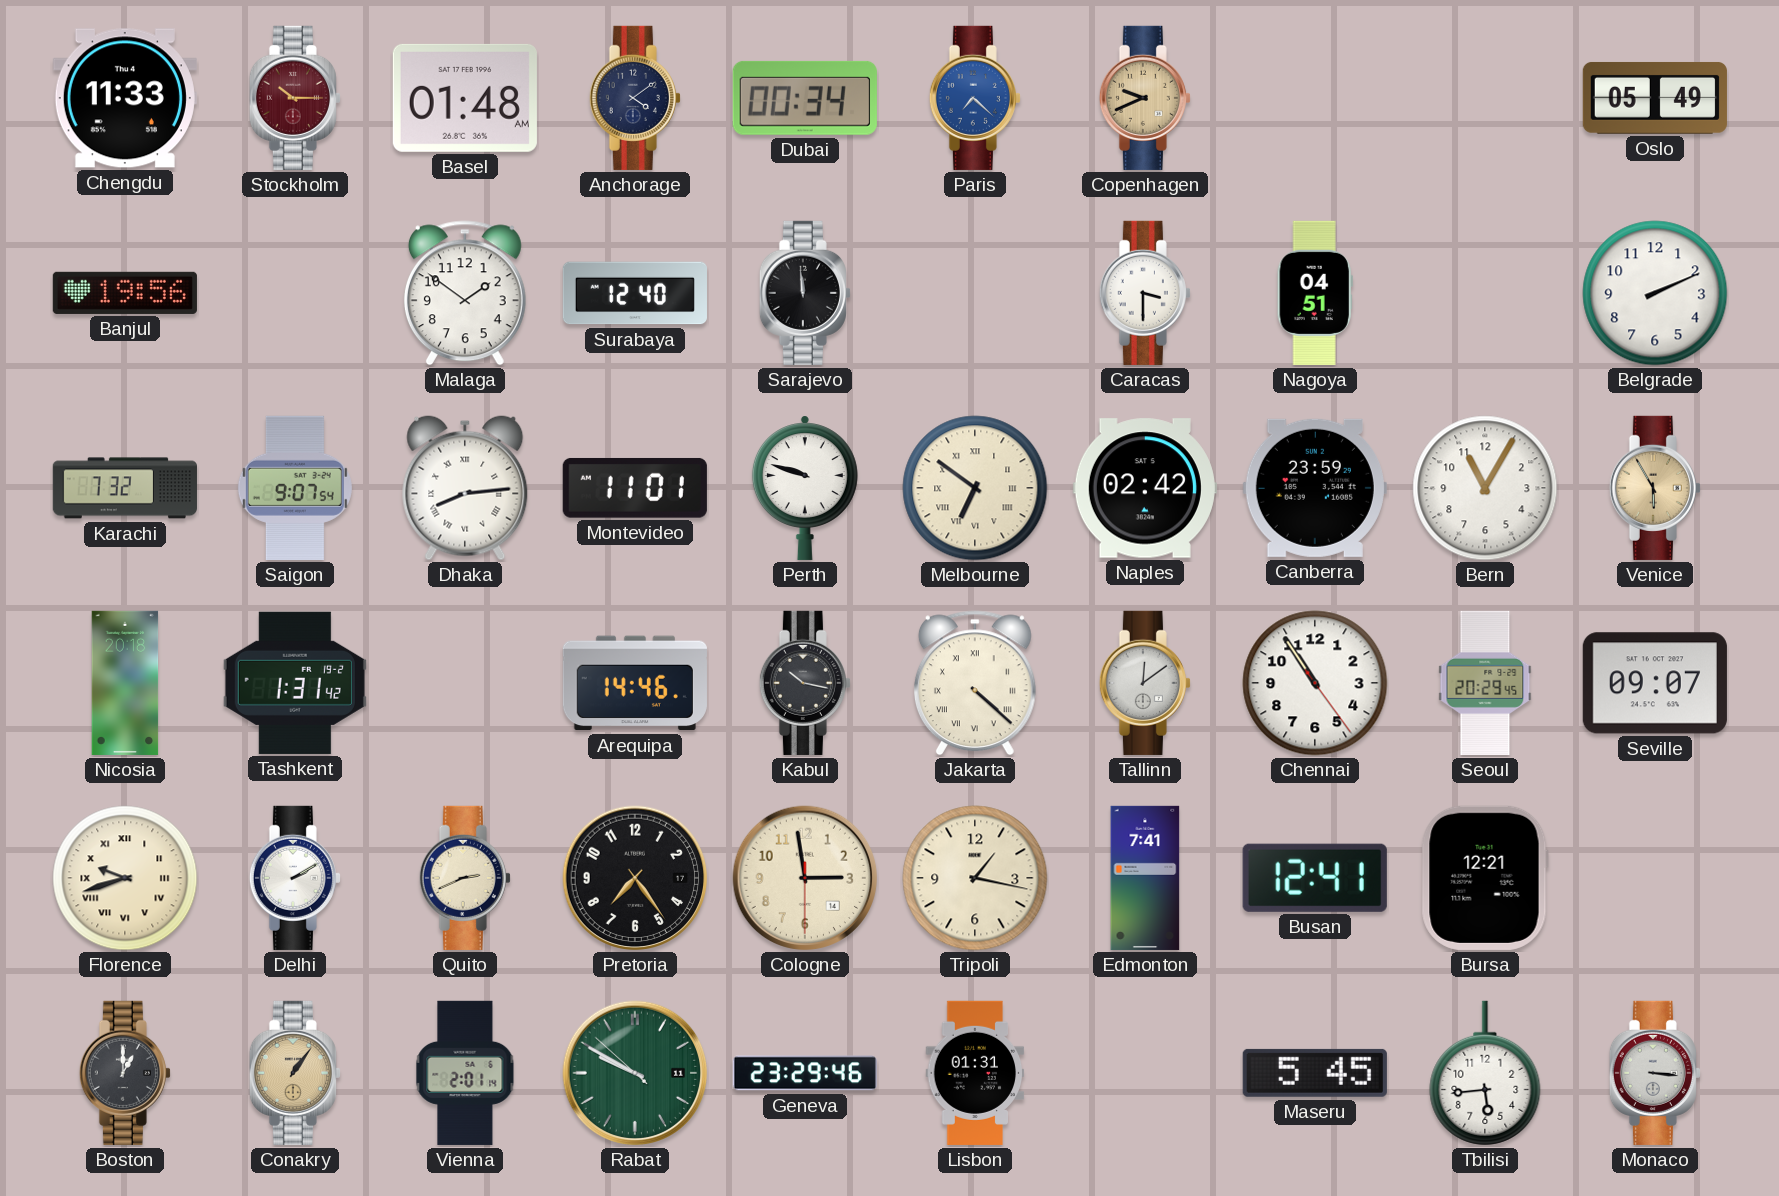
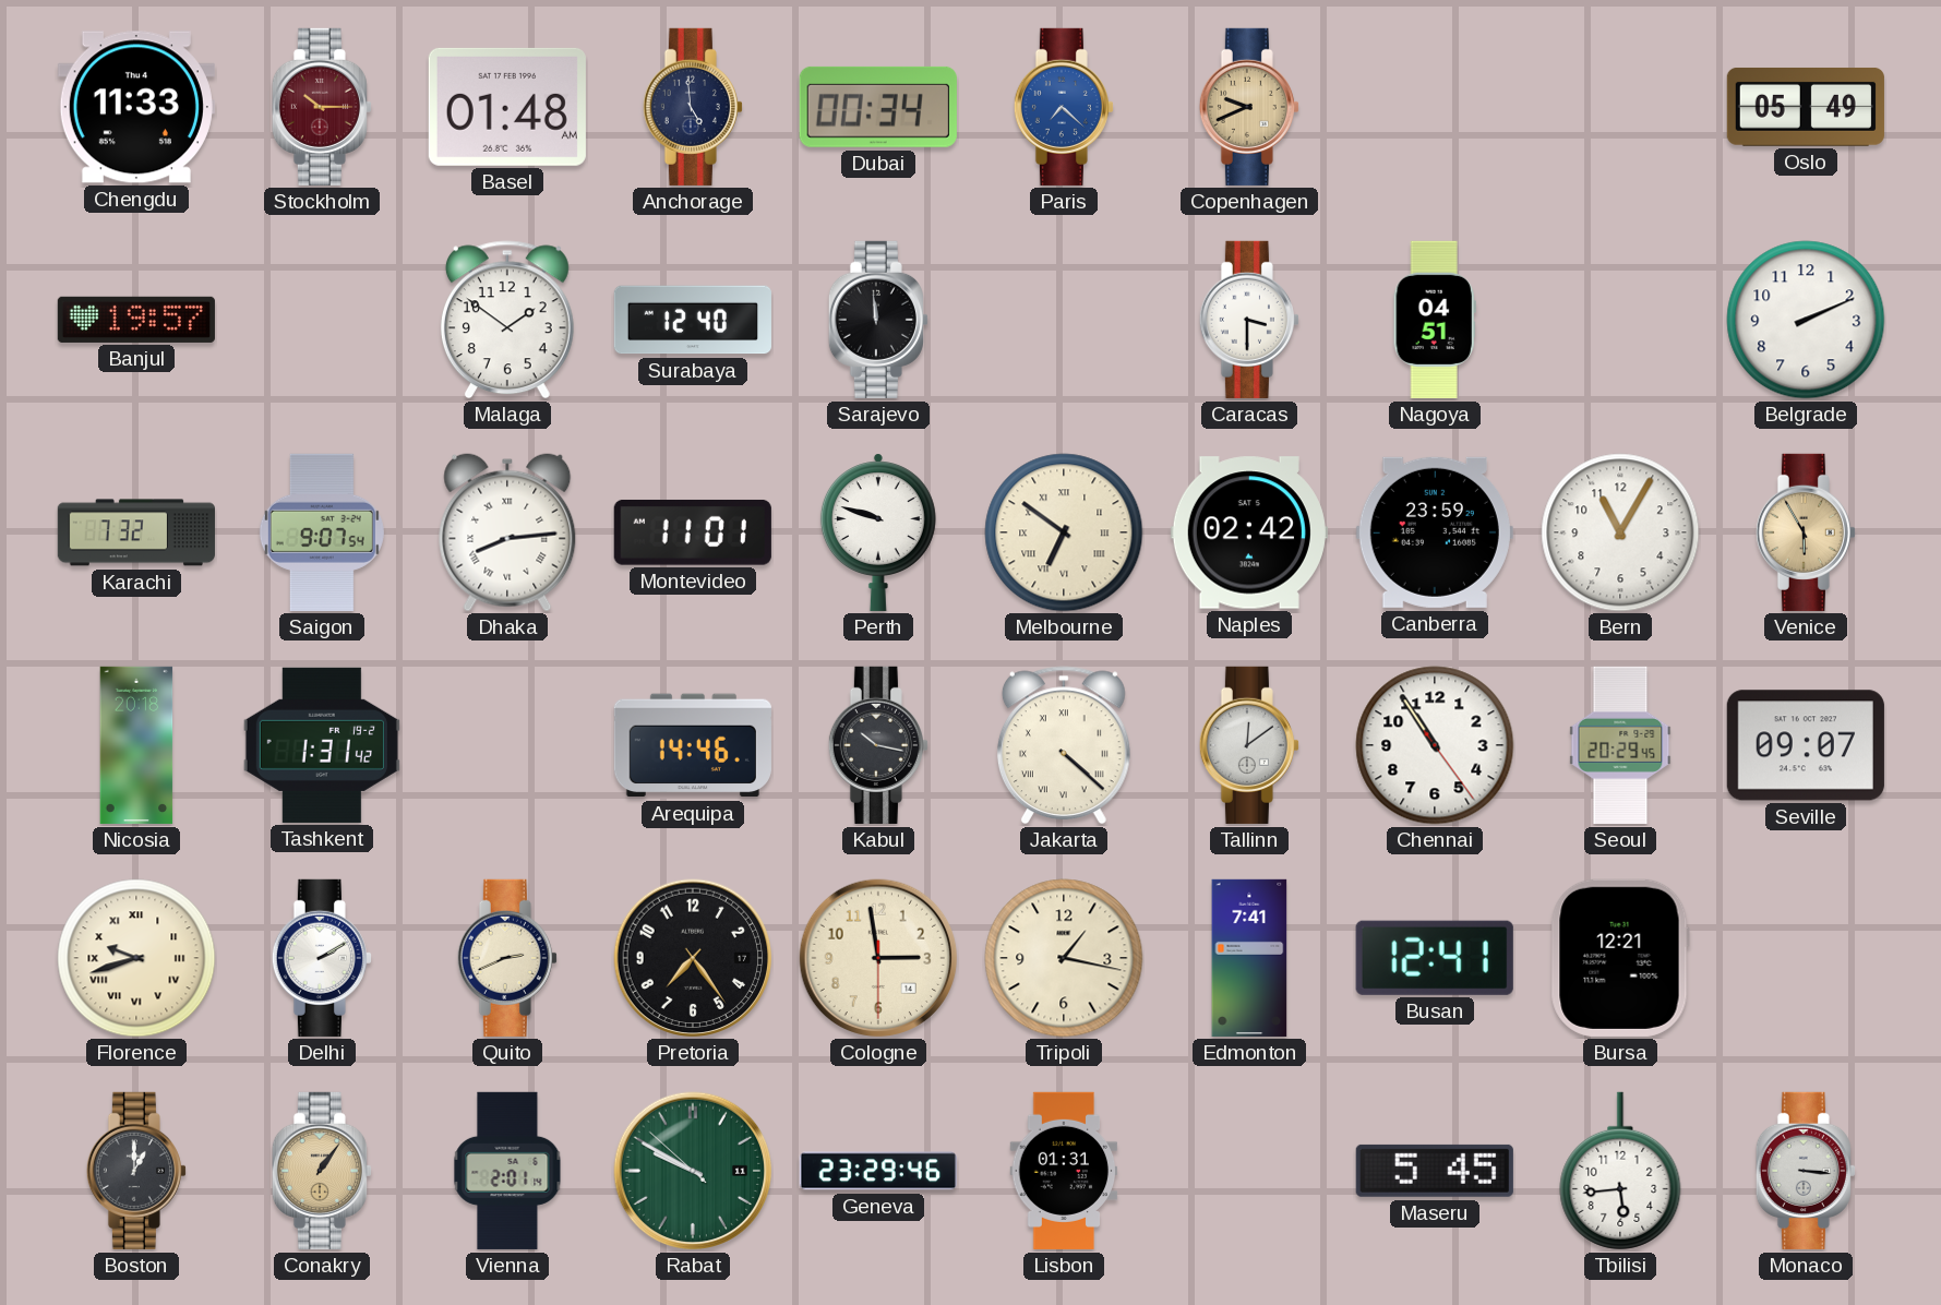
Anchorage: 4:09 -> 4:59 (693, 107)
Banjul: 19:56 -> 19:57 (136, 320)
